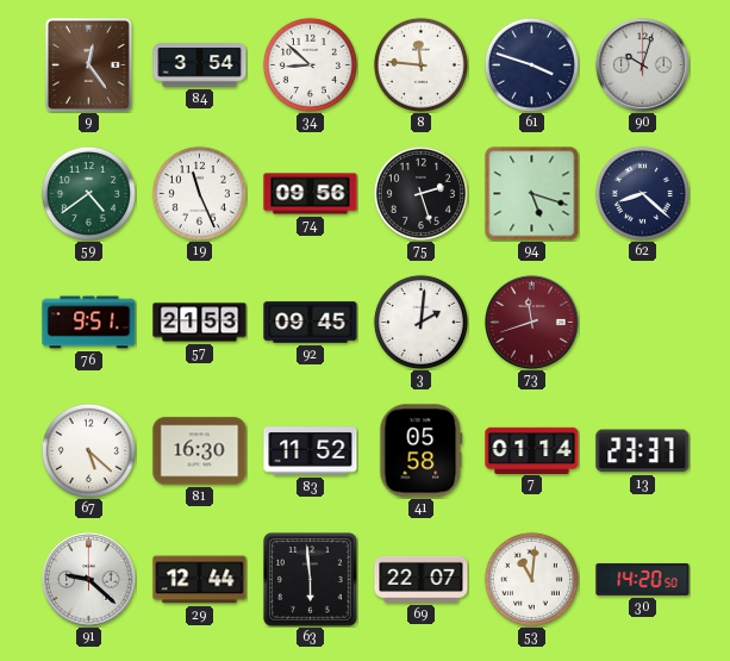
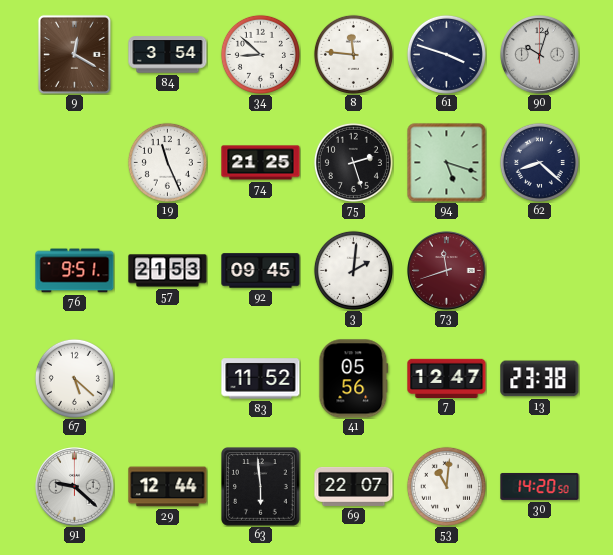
9: 12:24 -> 12:20 (74, 54)
59: 4:39 -> none (88, 193)
74: 09:56 -> 21:25 (261, 163)
81: 16:30 -> none (200, 451)
41: 05:58 -> 05:56 (354, 379)
7: 01:14 -> 12:47 (447, 378)
13: 23:37 -> 23:38 (540, 379)
